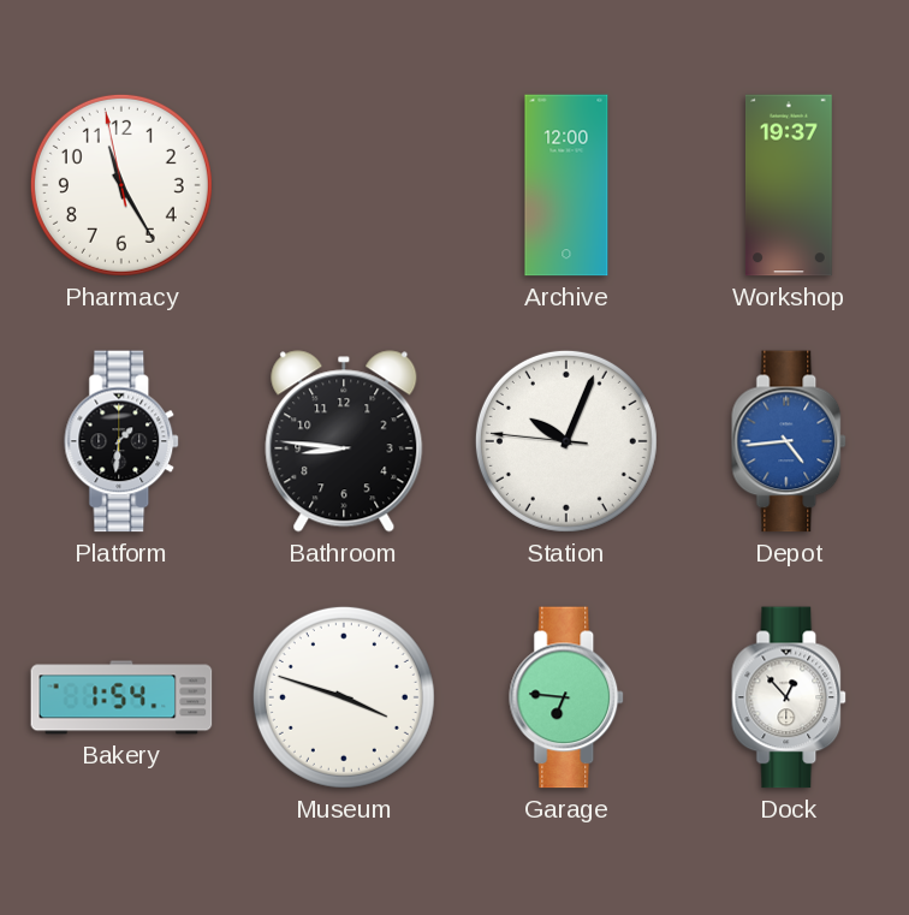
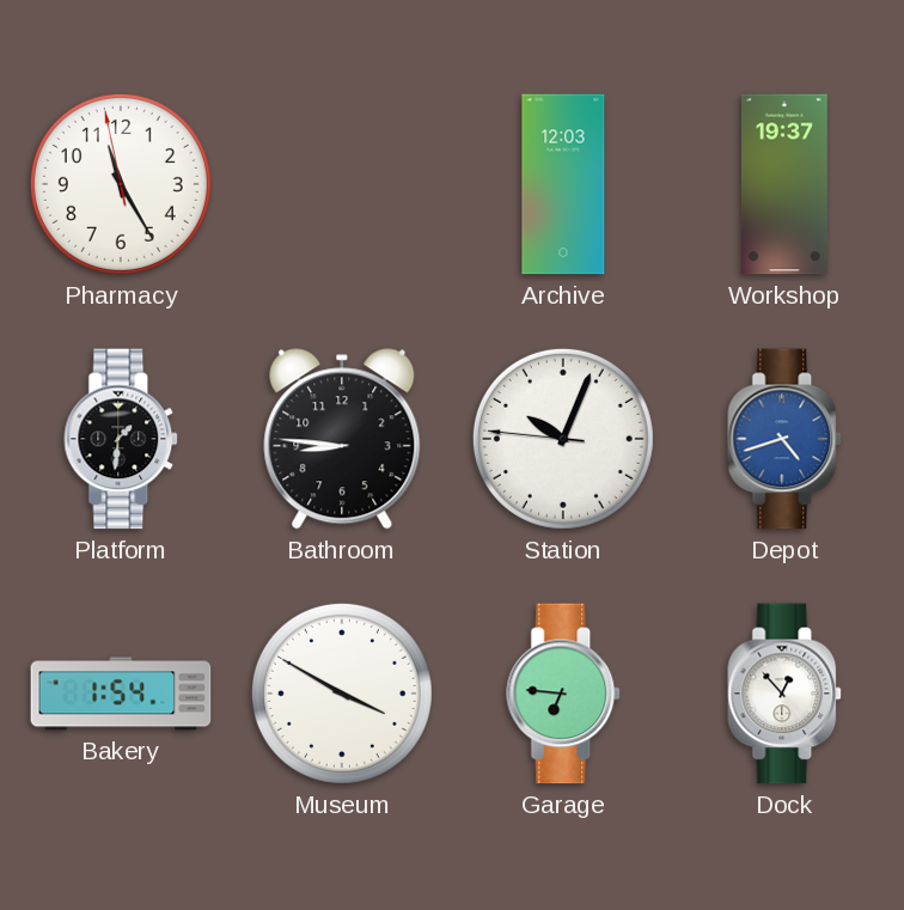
Archive: 12:00 -> 12:03 (563, 184)
Depot: 4:44 -> 4:42 (786, 439)
Museum: 3:48 -> 3:50 (342, 694)
